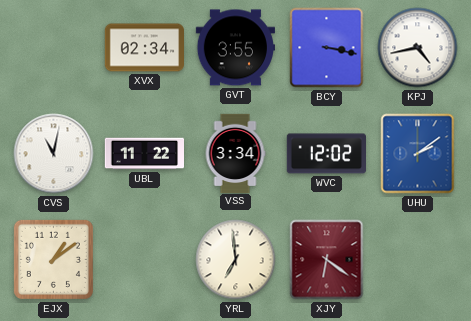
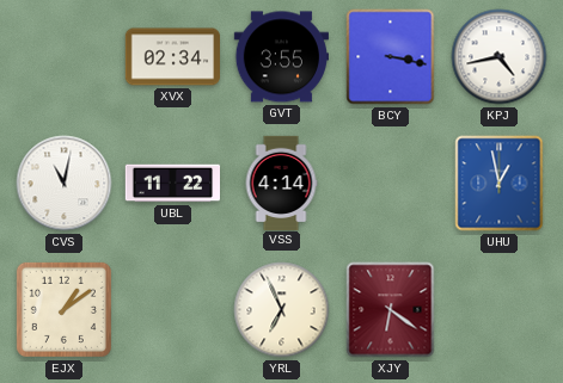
VSS: 3:34 -> 4:14 (281, 183)
WVC: 12:02 -> none (326, 154)
UHU: 2:09 -> 12:58 (500, 184)
YRL: 6:59 -> 6:56 (282, 310)
